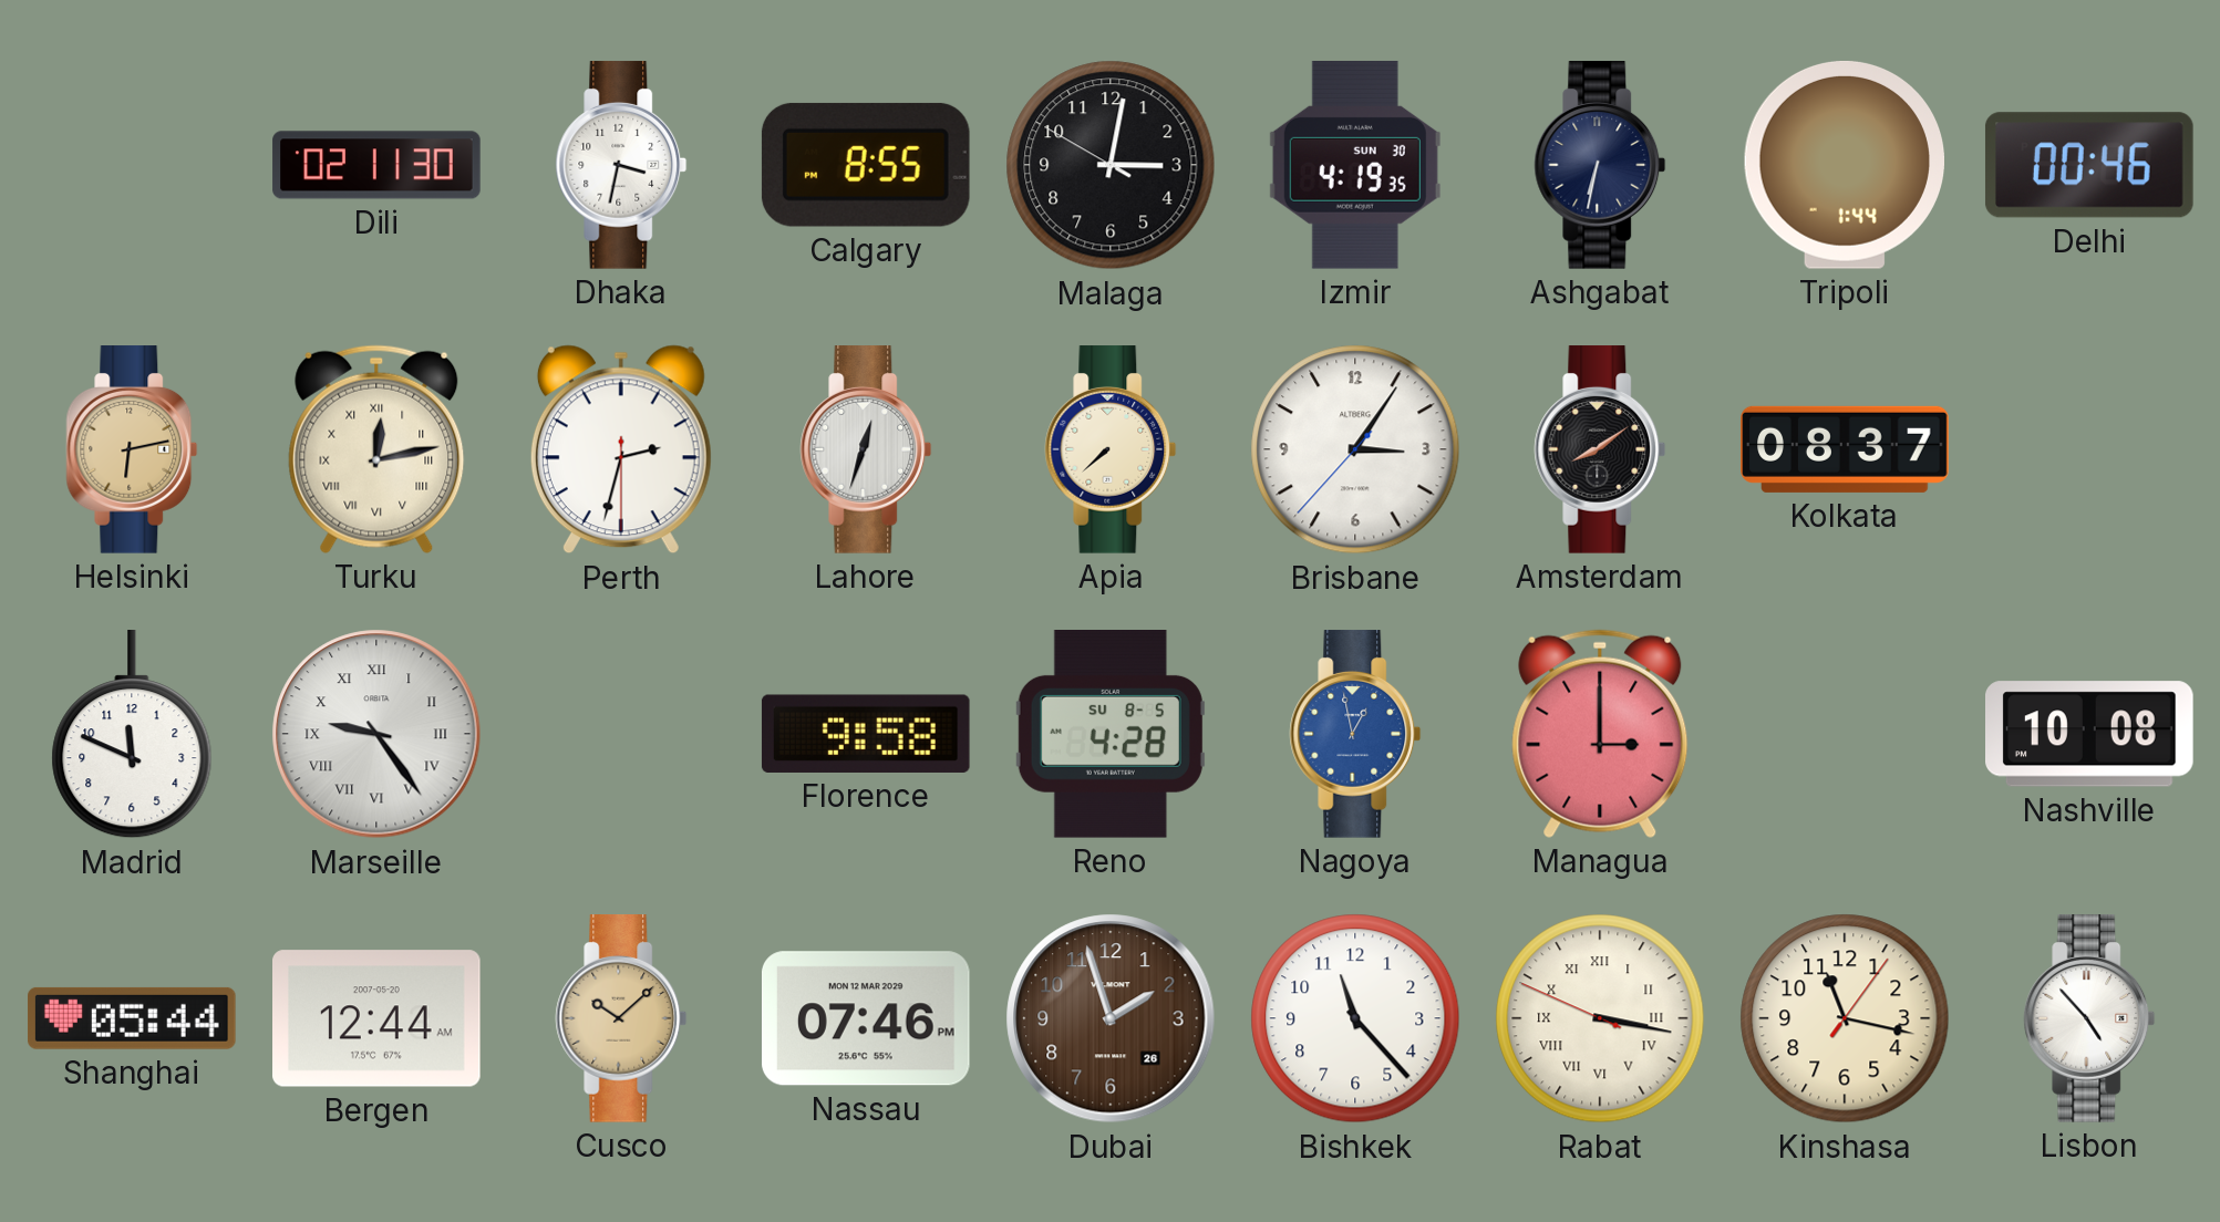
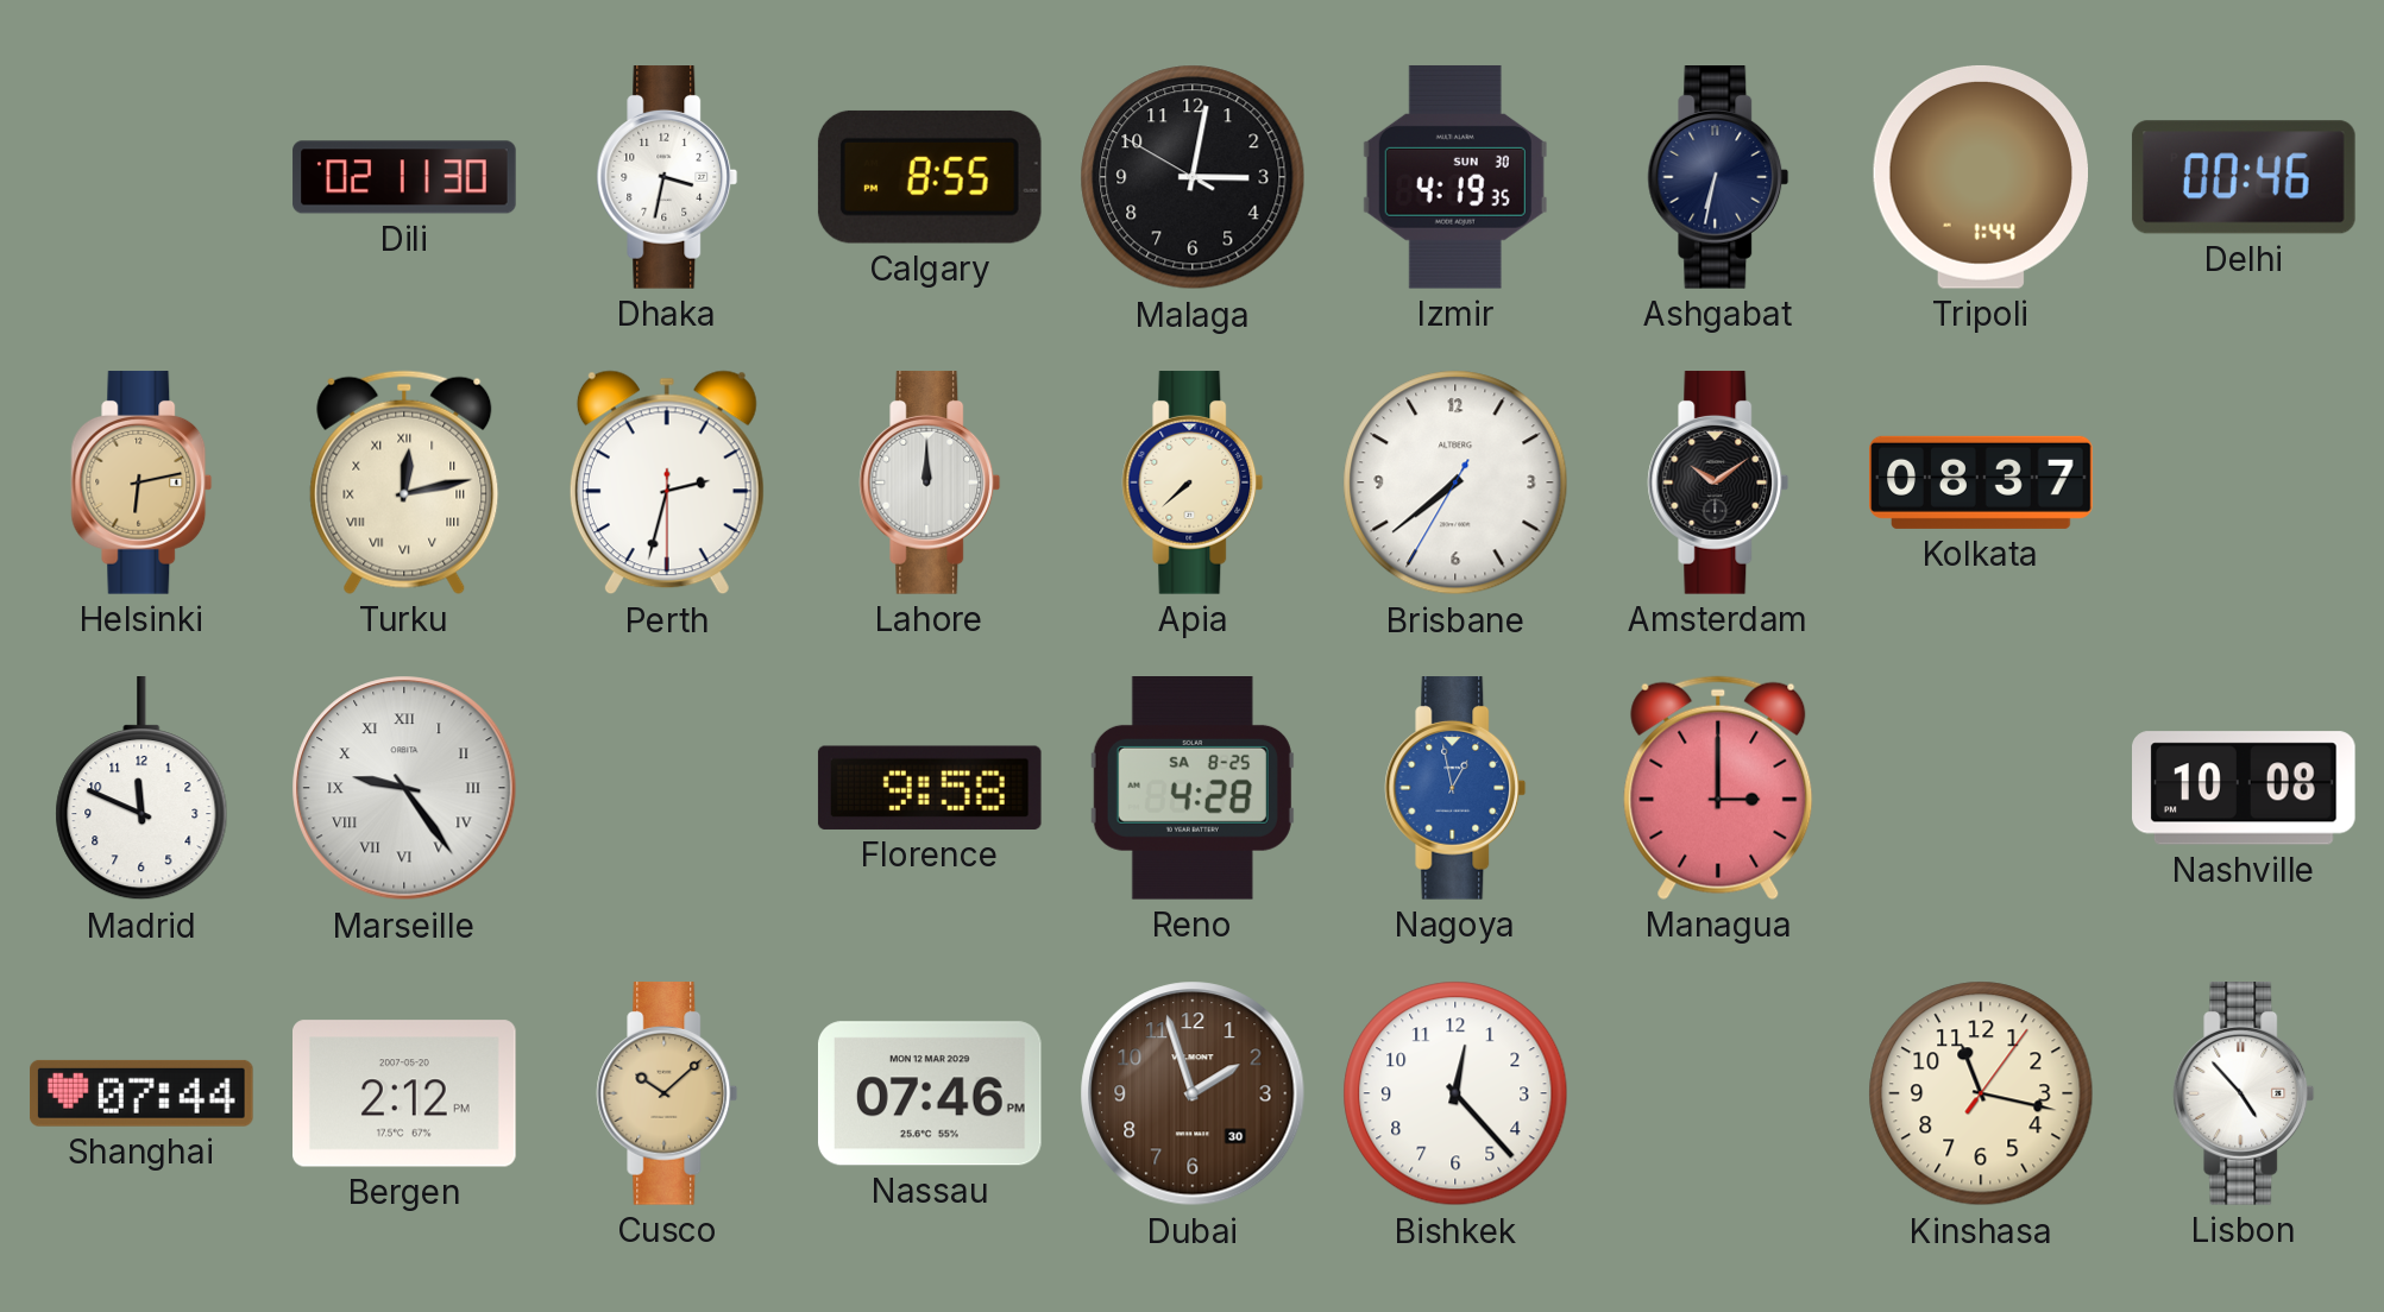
Lahore: 12:33 -> 12:00 (930, 482)
Brisbane: 3:05 -> 7:38 (1455, 482)
Amsterdam: 8:09 -> 10:09 (1718, 482)
Reno date: SU 8-5 -> SA 8-25 (1193, 789)
Shanghai: 05:44 -> 07:44 (143, 1093)
Bergen: 12:44 -> 2:12 (405, 1093)
Dubai date: 26 -> 30 (1193, 1093)
Bishkek: 11:23 -> 12:23 (1455, 1093)
Rabat: 3:16 -> none (1600, 1018)
